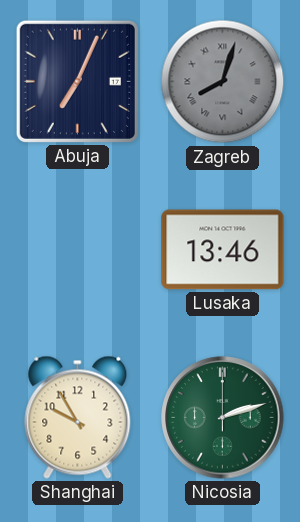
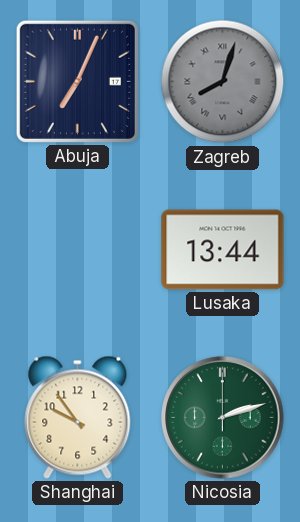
Lusaka: 13:46 -> 13:44 (223, 250)
Shanghai: 9:55 -> 9:54 (78, 417)
